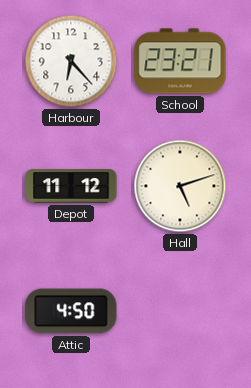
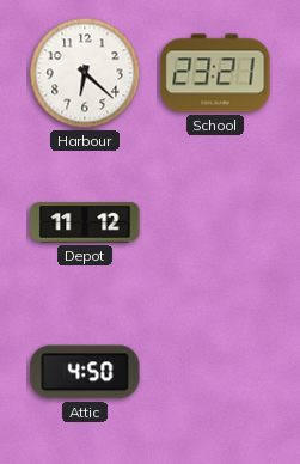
Harbour: 6:23 -> 6:22 (85, 73)
Hall: 5:12 -> none (180, 186)
